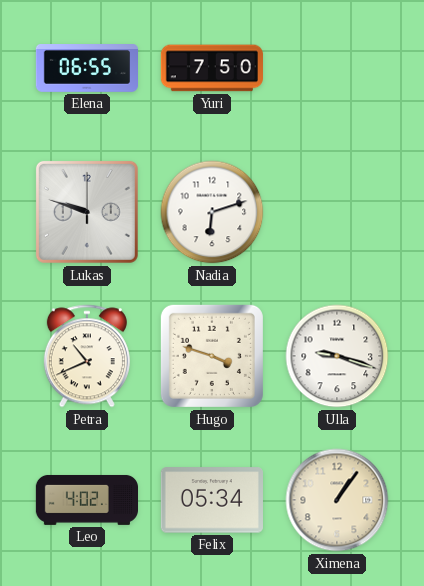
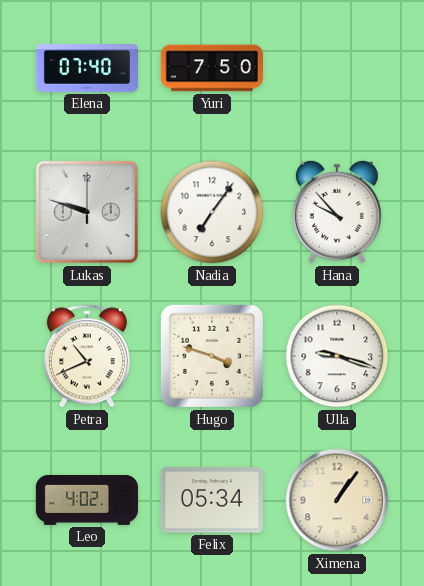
Elena: 06:55 -> 07:40 (86, 69)
Nadia: 6:12 -> 7:06 (212, 212)
Hana: none -> 9:53 (337, 212)
